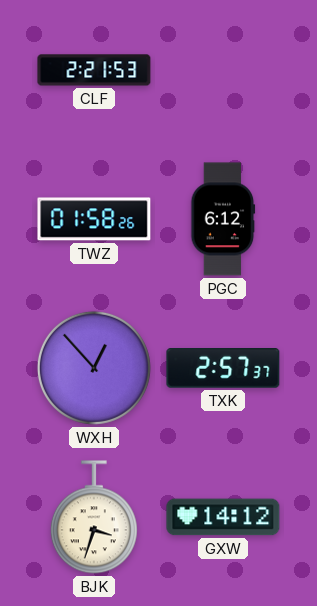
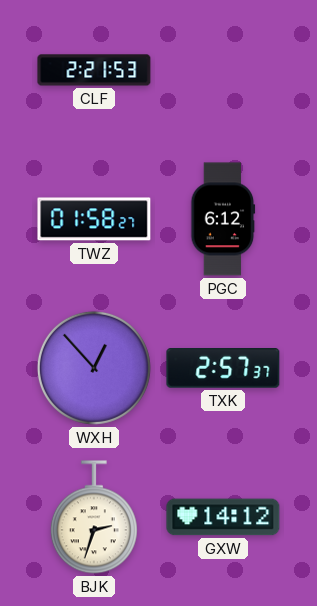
TWZ: 01:58:26 -> 01:58:27 (94, 219)
BJK: 3:33 -> 2:33 (94, 517)
